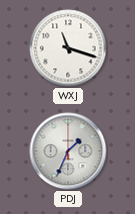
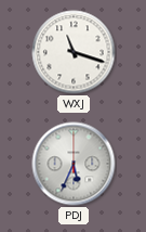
PDJ: 1:34 -> 5:34 (74, 164)
